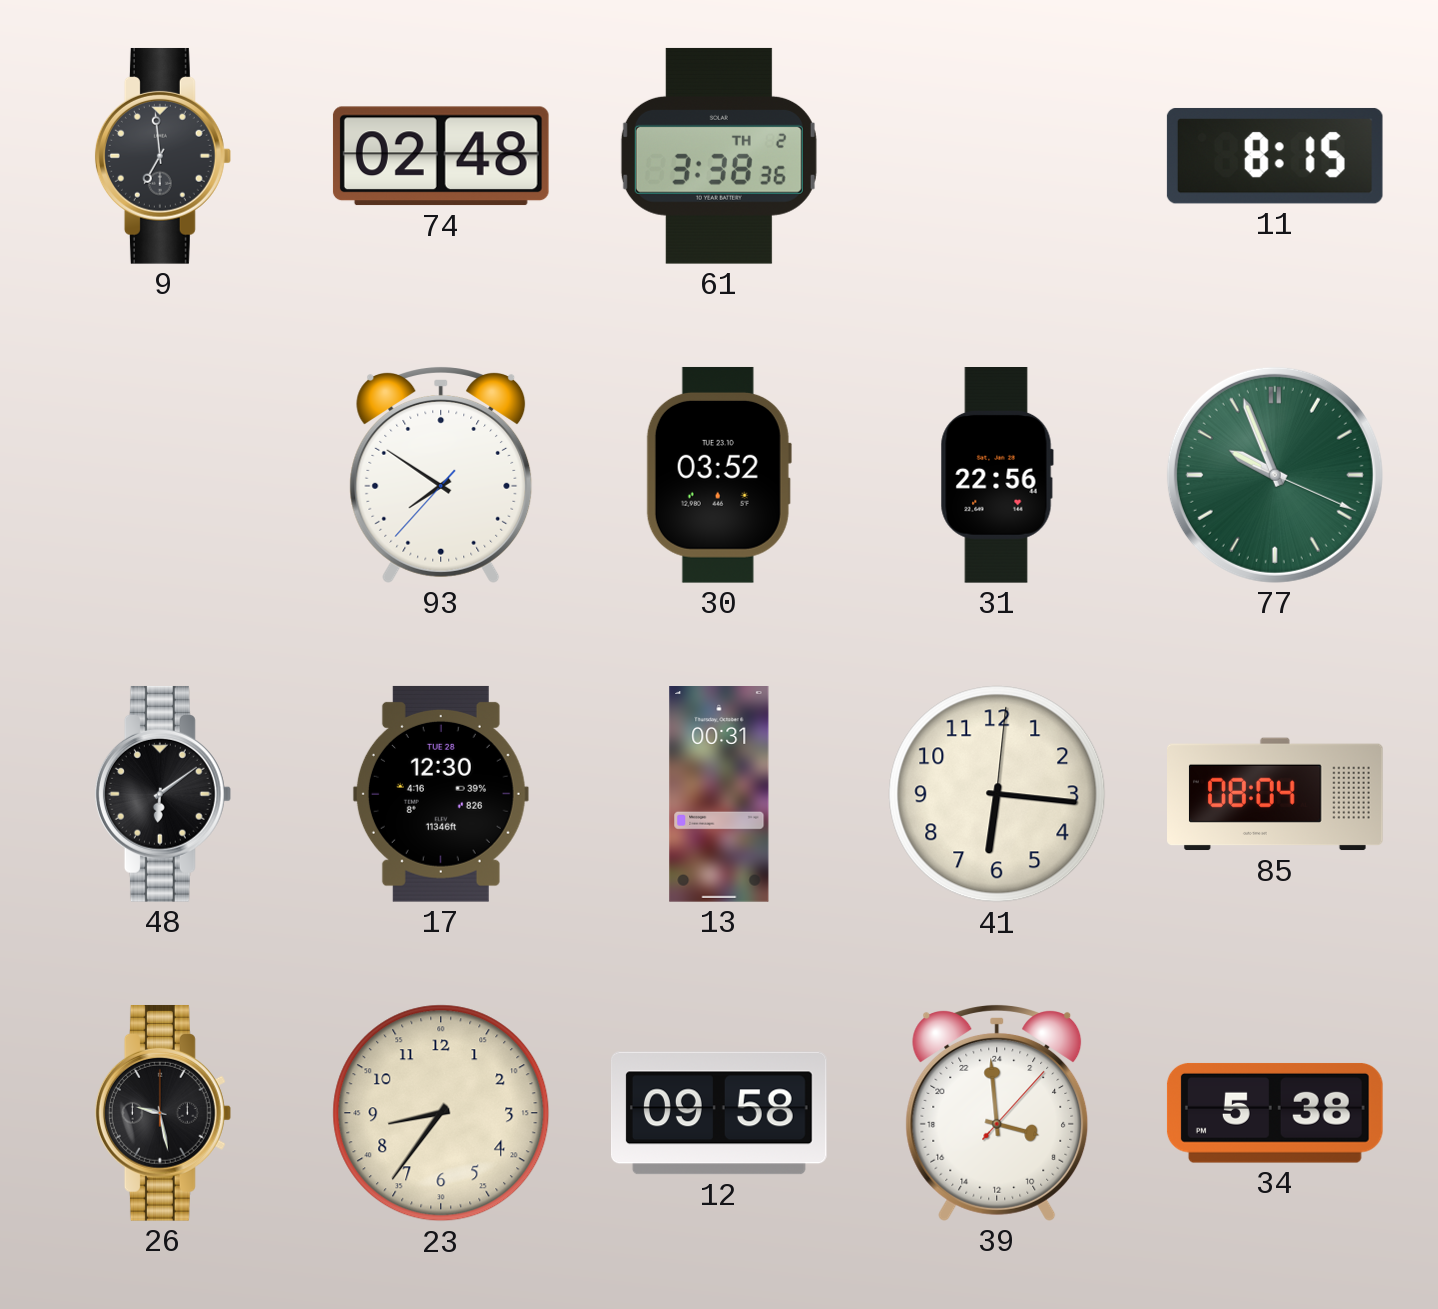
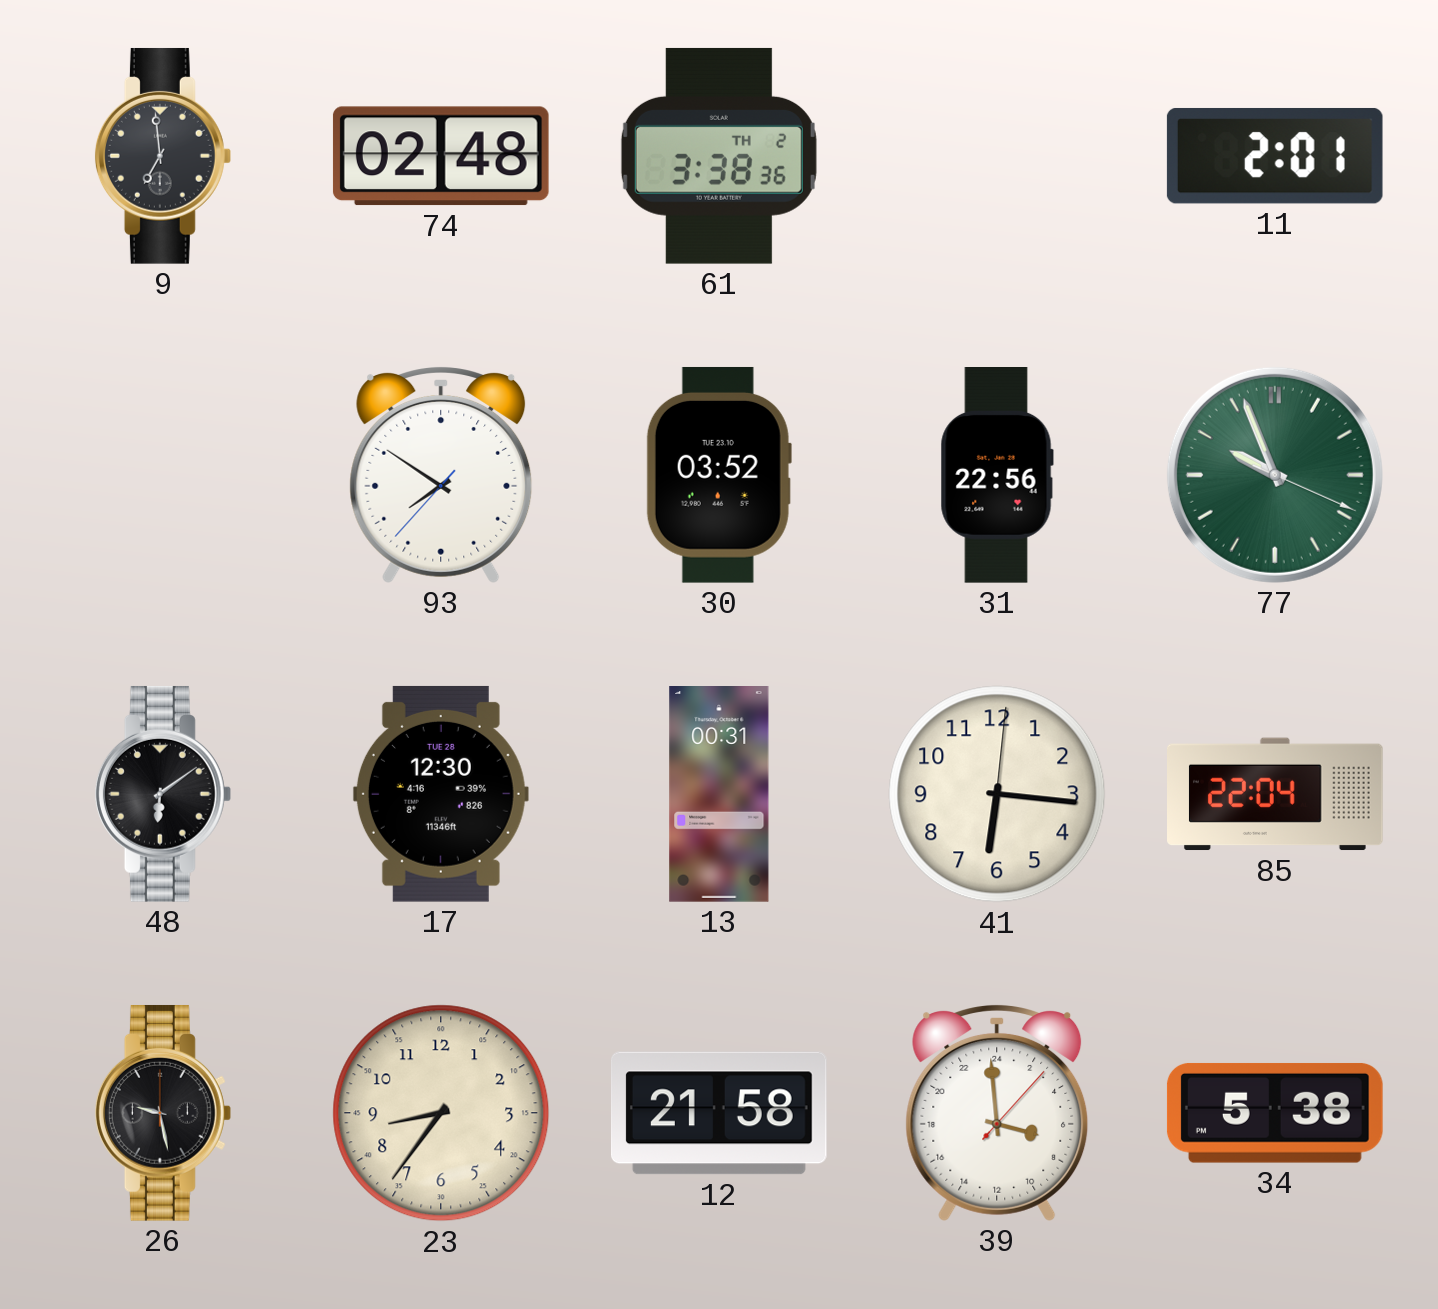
11: 8:15 -> 2:01 (1275, 156)
85: 08:04 -> 22:04 (1276, 794)
12: 09:58 -> 21:58 (720, 1113)
